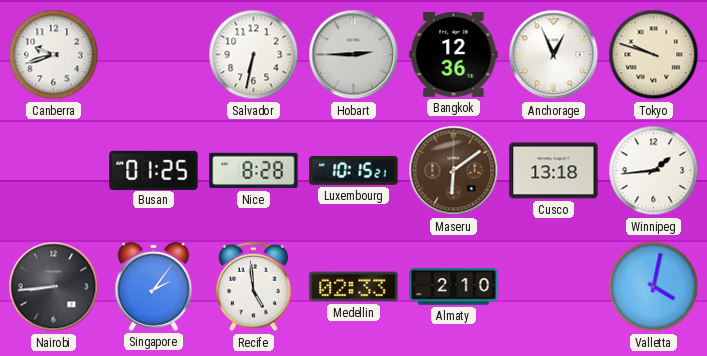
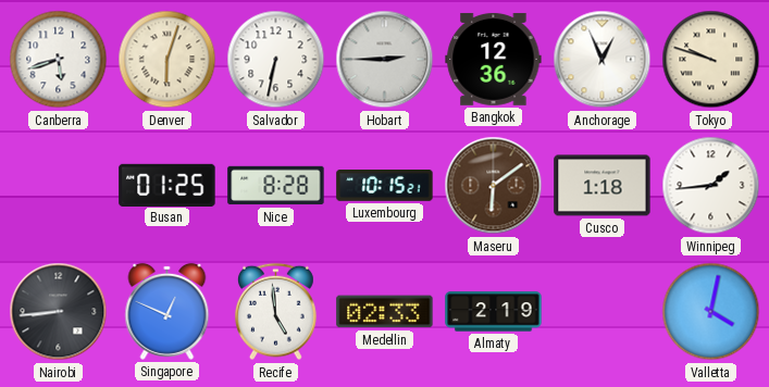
Canberra: 9:42 -> 5:42 (59, 60)
Denver: none -> 6:03 (168, 60)
Cusco: 13:18 -> 1:18 (603, 186)
Singapore: 2:06 -> 12:49 (168, 311)
Almaty: 2:10 -> 2:19 (494, 312)
